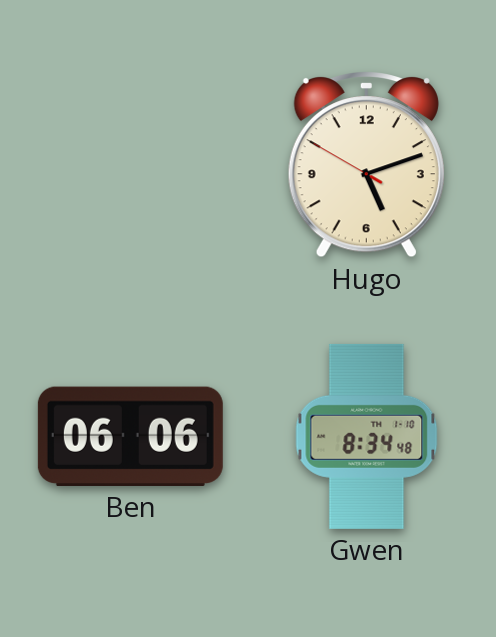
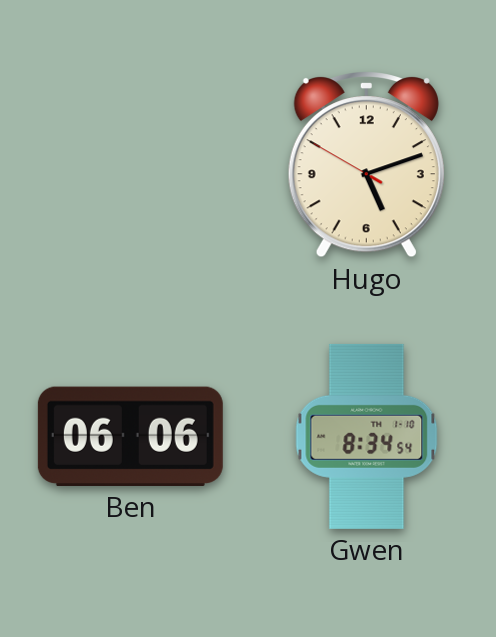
Gwen: 8:34:48 -> 8:34:54 (367, 436)
